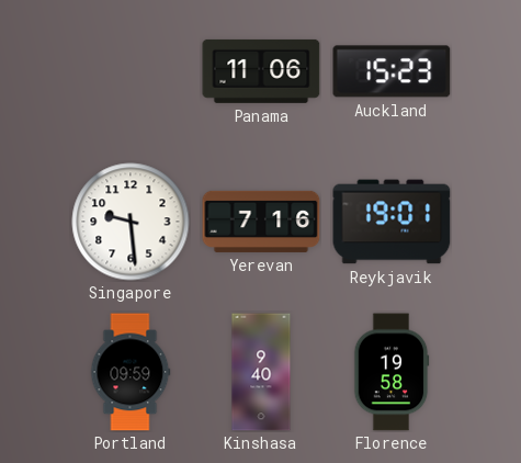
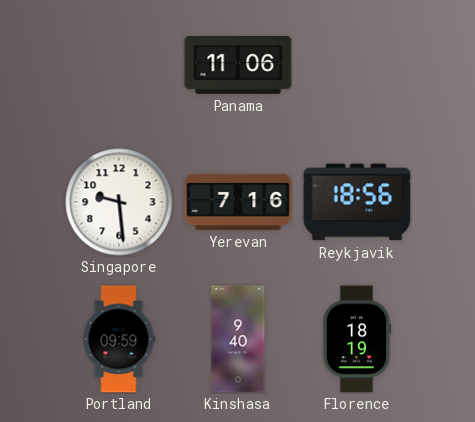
Auckland: 15:23 -> none (392, 71)
Reykjavik: 19:01 -> 18:56 (357, 202)
Florence: 19:58 -> 18:19 (357, 339)
